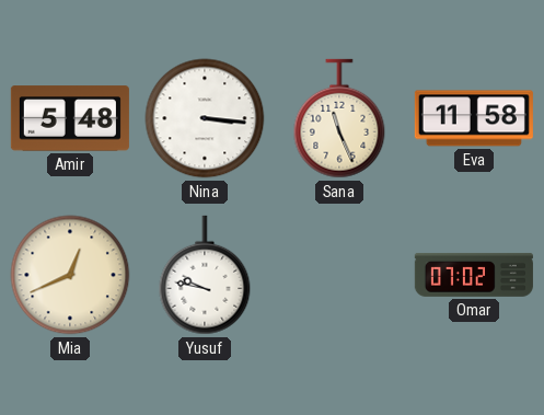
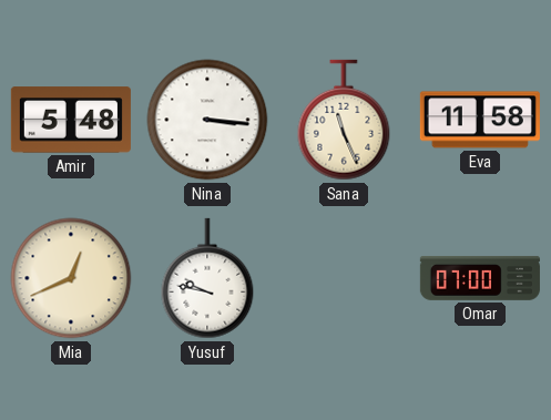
Omar: 07:02 -> 07:00 (480, 278)
